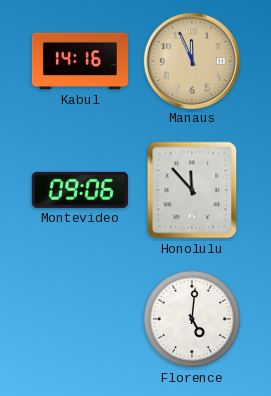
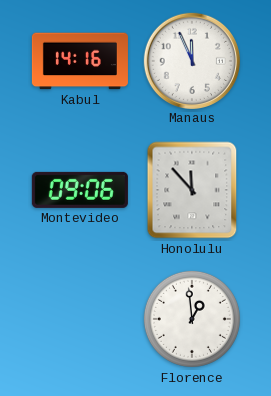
Manaus dial: champagne -> white (191, 60)
Florence: 5:01 -> 12:59 (192, 319)
